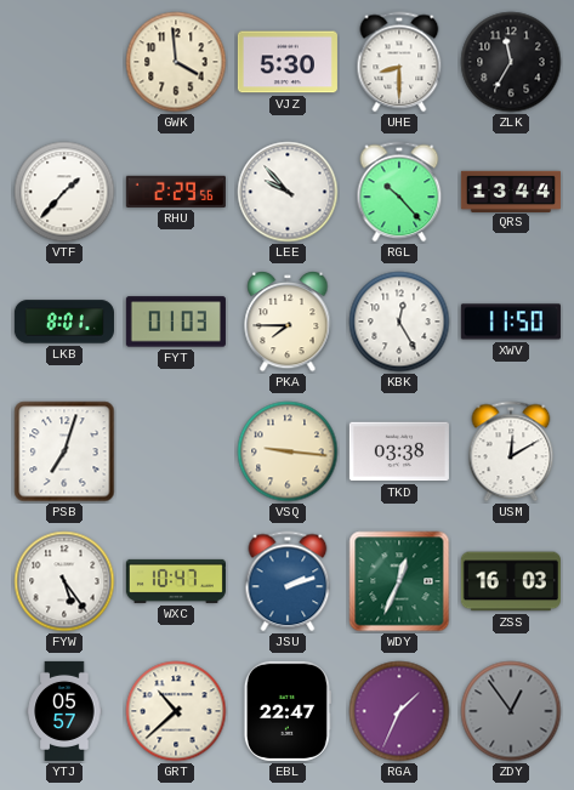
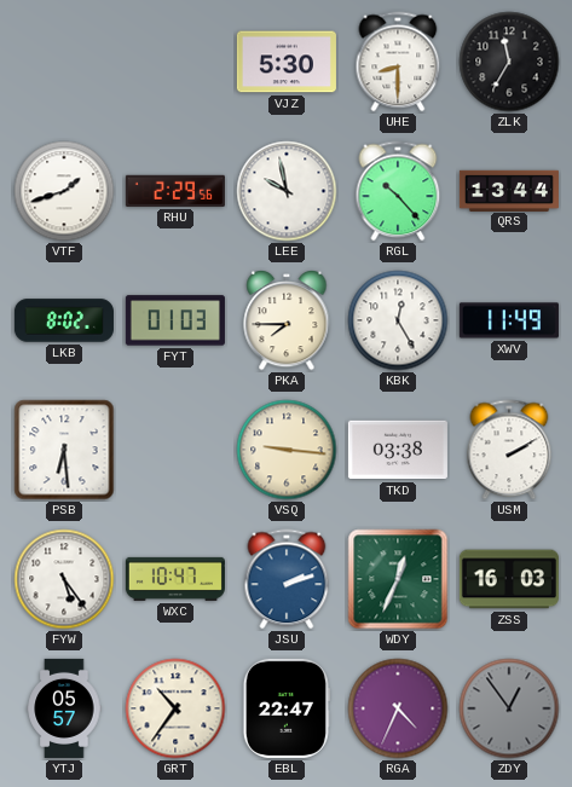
GWK: 3:59 -> none (176, 62)
VTF: 1:37 -> 1:42 (64, 191)
LEE: 9:53 -> 9:58 (287, 191)
LKB: 8:01 -> 8:02 (64, 320)
XWV: 11:50 -> 11:49 (509, 320)
PSB: 7:03 -> 6:29 (64, 450)
USM: 12:10 -> 2:10 (509, 450)
GRT: 10:38 -> 10:36 (175, 708)
RGA: 1:34 -> 4:34 (398, 708)
